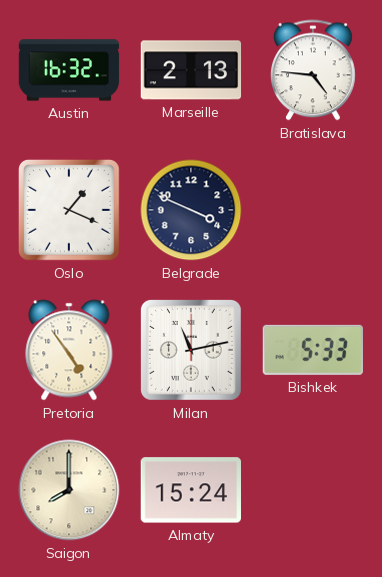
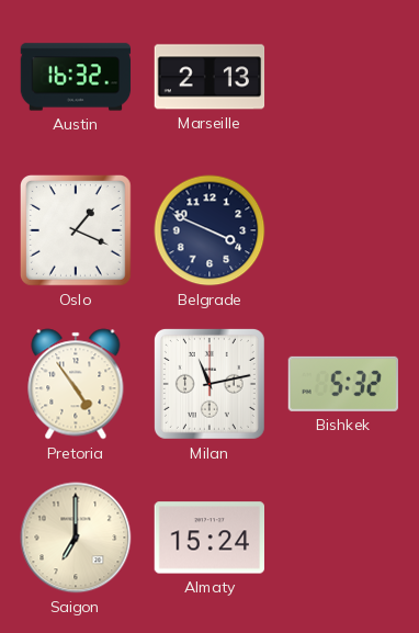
Bratislava: 4:46 -> none (313, 70)
Bishkek: 5:33 -> 5:32 (342, 384)
Saigon: 8:00 -> 7:00 (76, 538)
